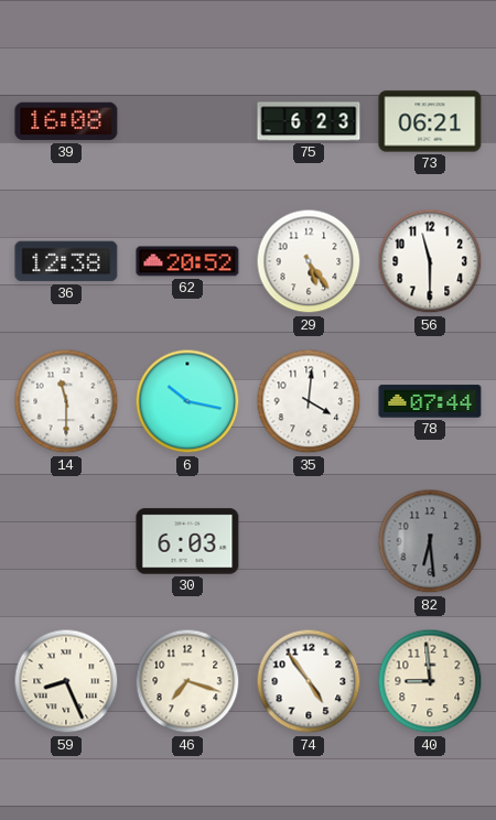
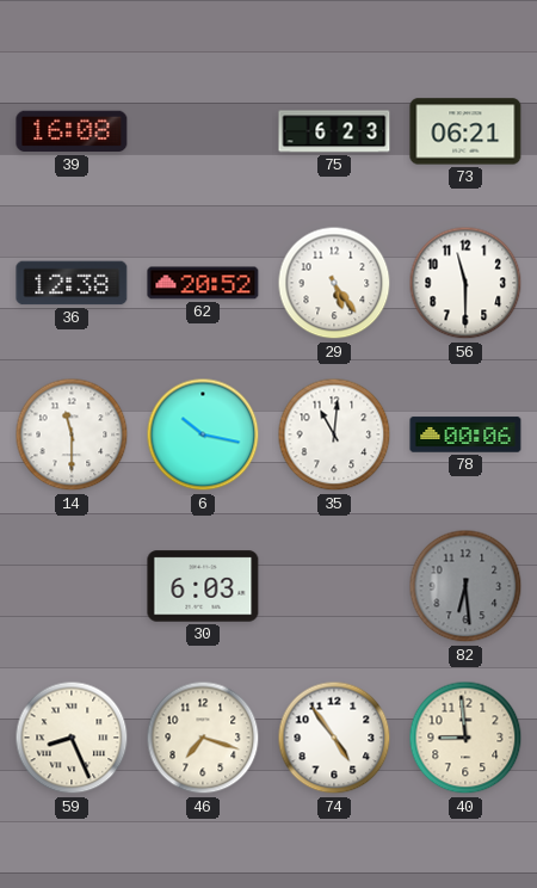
35: 4:01 -> 11:01 (334, 434)
78: 07:44 -> 00:06 (465, 434)
